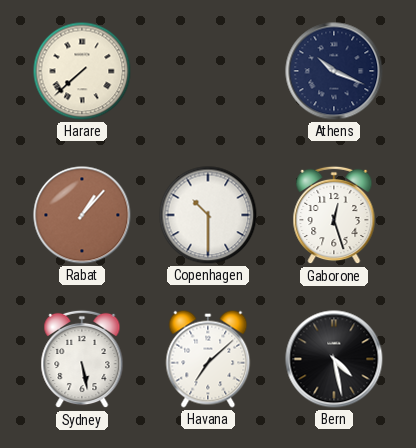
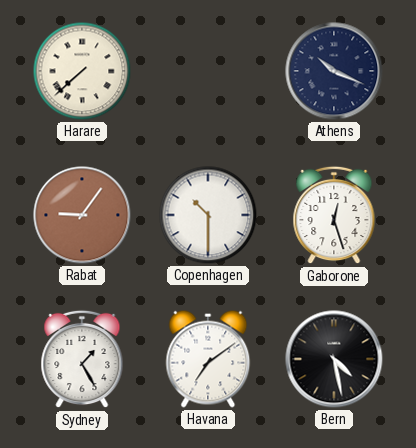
Rabat: 1:07 -> 9:06 (82, 215)
Sydney: 5:28 -> 1:25 (82, 359)
Havana: 7:08 -> 7:09 (208, 359)
